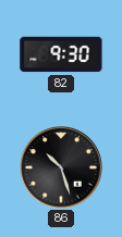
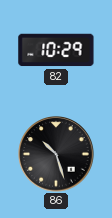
82: 9:30 -> 10:29 (56, 50)
